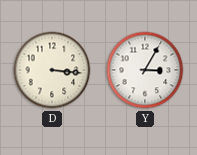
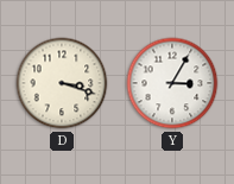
D: 3:16 -> 3:18 (62, 83)
